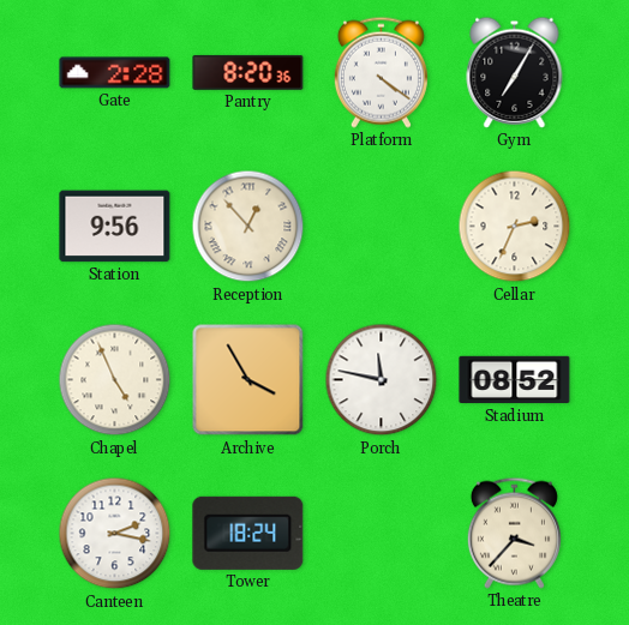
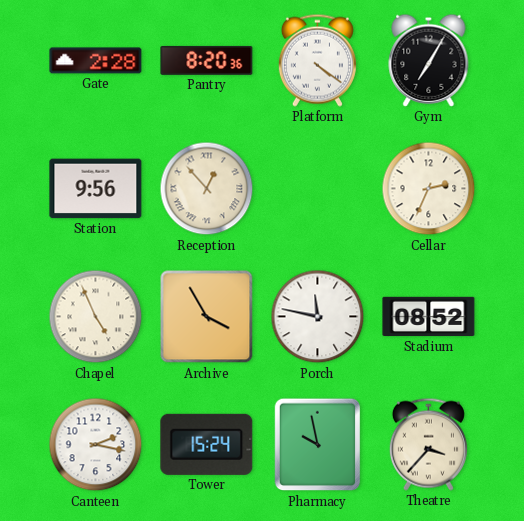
Tower: 18:24 -> 15:24 (207, 444)
Pharmacy: none -> 9:58 (318, 445)
